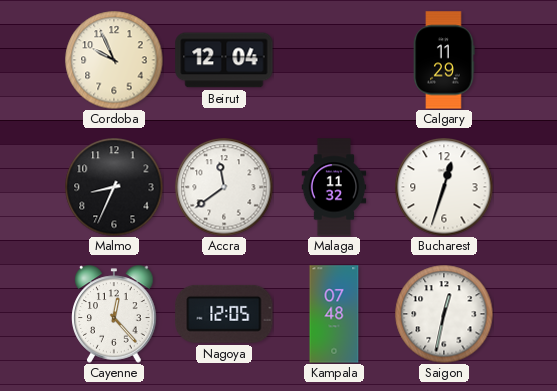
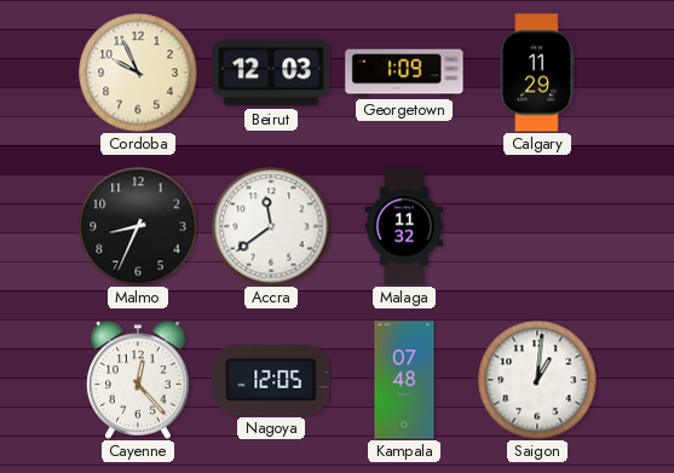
Beirut: 12:04 -> 12:03 (271, 73)
Georgetown: none -> 1:09 (404, 73)
Bucharest: 12:33 -> none (444, 187)
Saigon: 12:32 -> 1:01 (537, 380)
